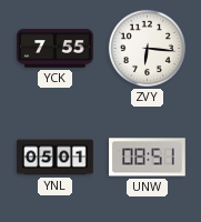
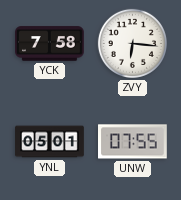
YCK: 7:55 -> 7:58 (50, 44)
UNW: 08:51 -> 07:55 (133, 142)
